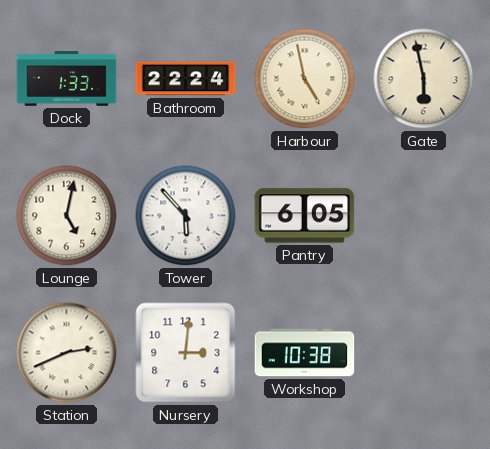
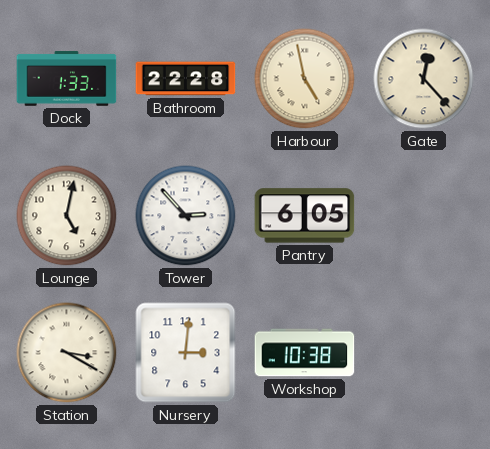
Bathroom: 22:24 -> 22:28 (186, 79)
Gate: 5:58 -> 12:23 (424, 79)
Tower: 5:53 -> 2:53 (186, 216)
Station: 2:41 -> 3:20 (67, 353)
